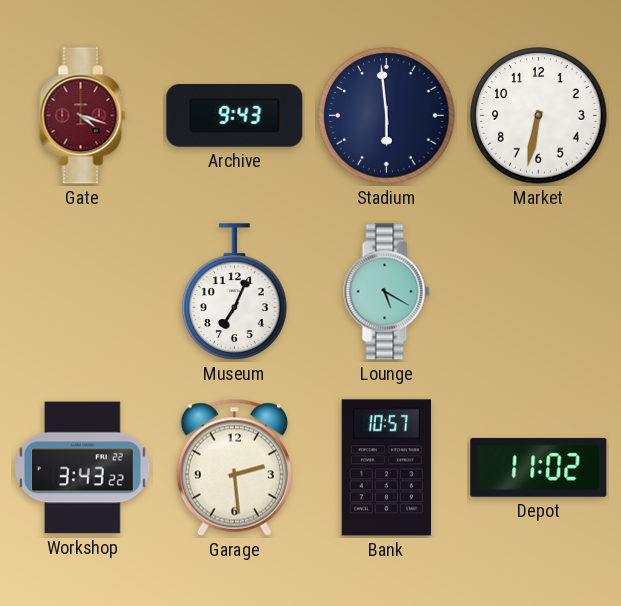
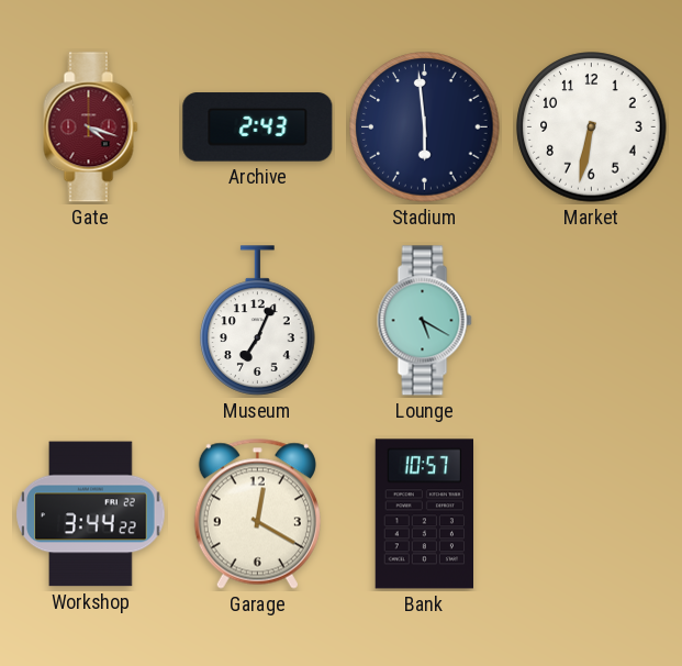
Archive: 9:43 -> 2:43 (258, 127)
Workshop: 3:43 -> 3:44 (91, 514)
Garage: 2:29 -> 12:20 (257, 513)
Depot: 11:02 -> none (539, 467)
